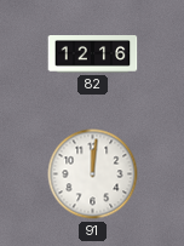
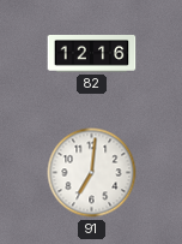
91: 12:01 -> 7:01 (92, 173)
